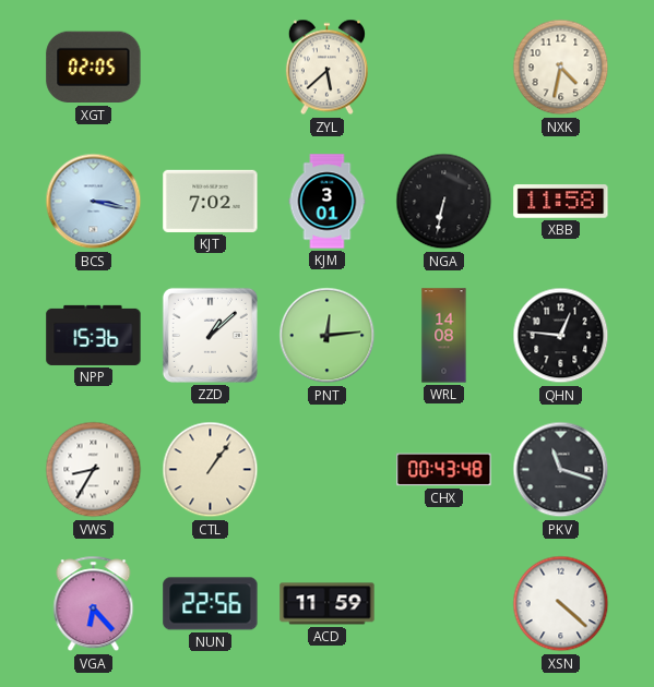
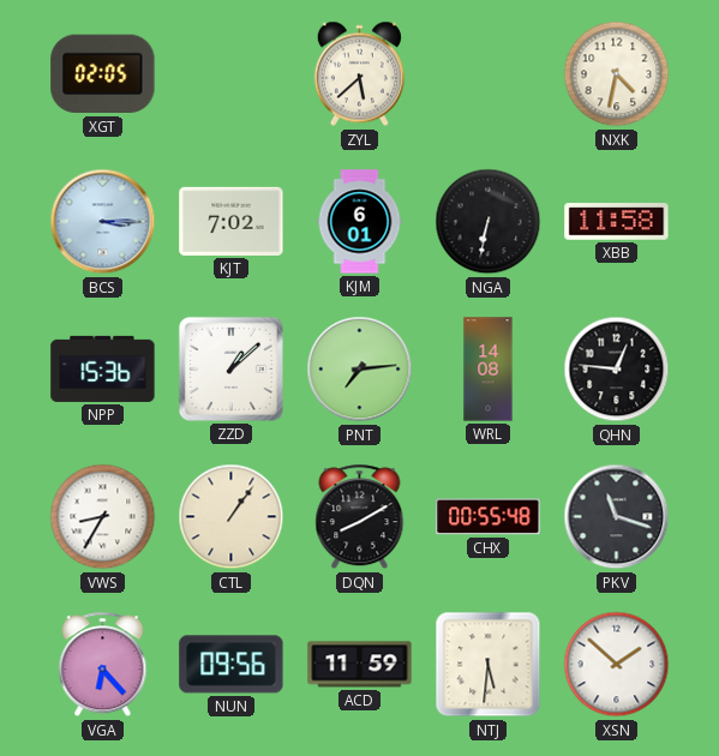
BCS: 3:17 -> 3:15 (103, 222)
KJM: 3:01 -> 6:01 (360, 222)
PNT: 12:14 -> 7:14 (360, 370)
DQN: none -> 8:10 (360, 517)
CHX: 00:43 -> 00:55 (489, 517)
NUN: 22:56 -> 09:56 (232, 665)
NTJ: none -> 5:31 (489, 665)
XSN: 4:22 -> 1:52 (617, 665)
